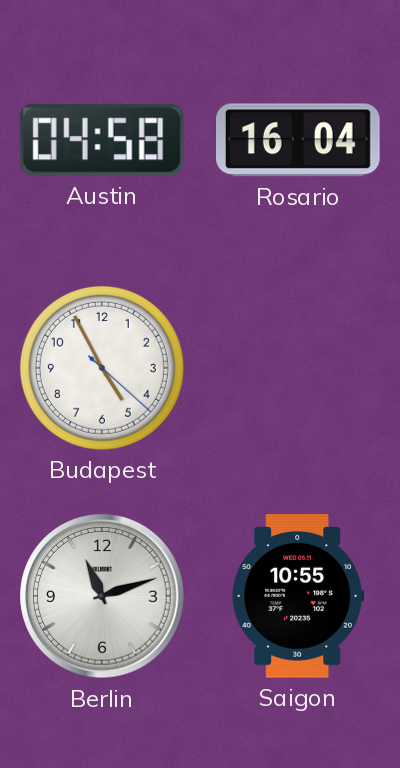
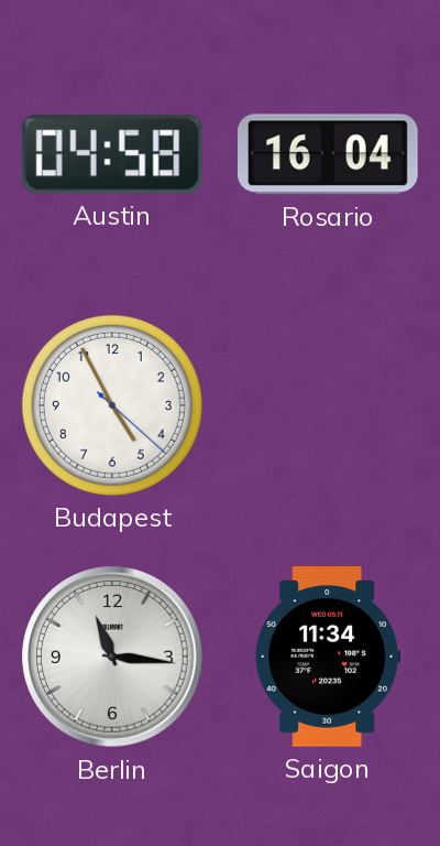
Berlin: 11:12 -> 11:16 (112, 657)
Saigon: 10:55 -> 11:34 (328, 657)
